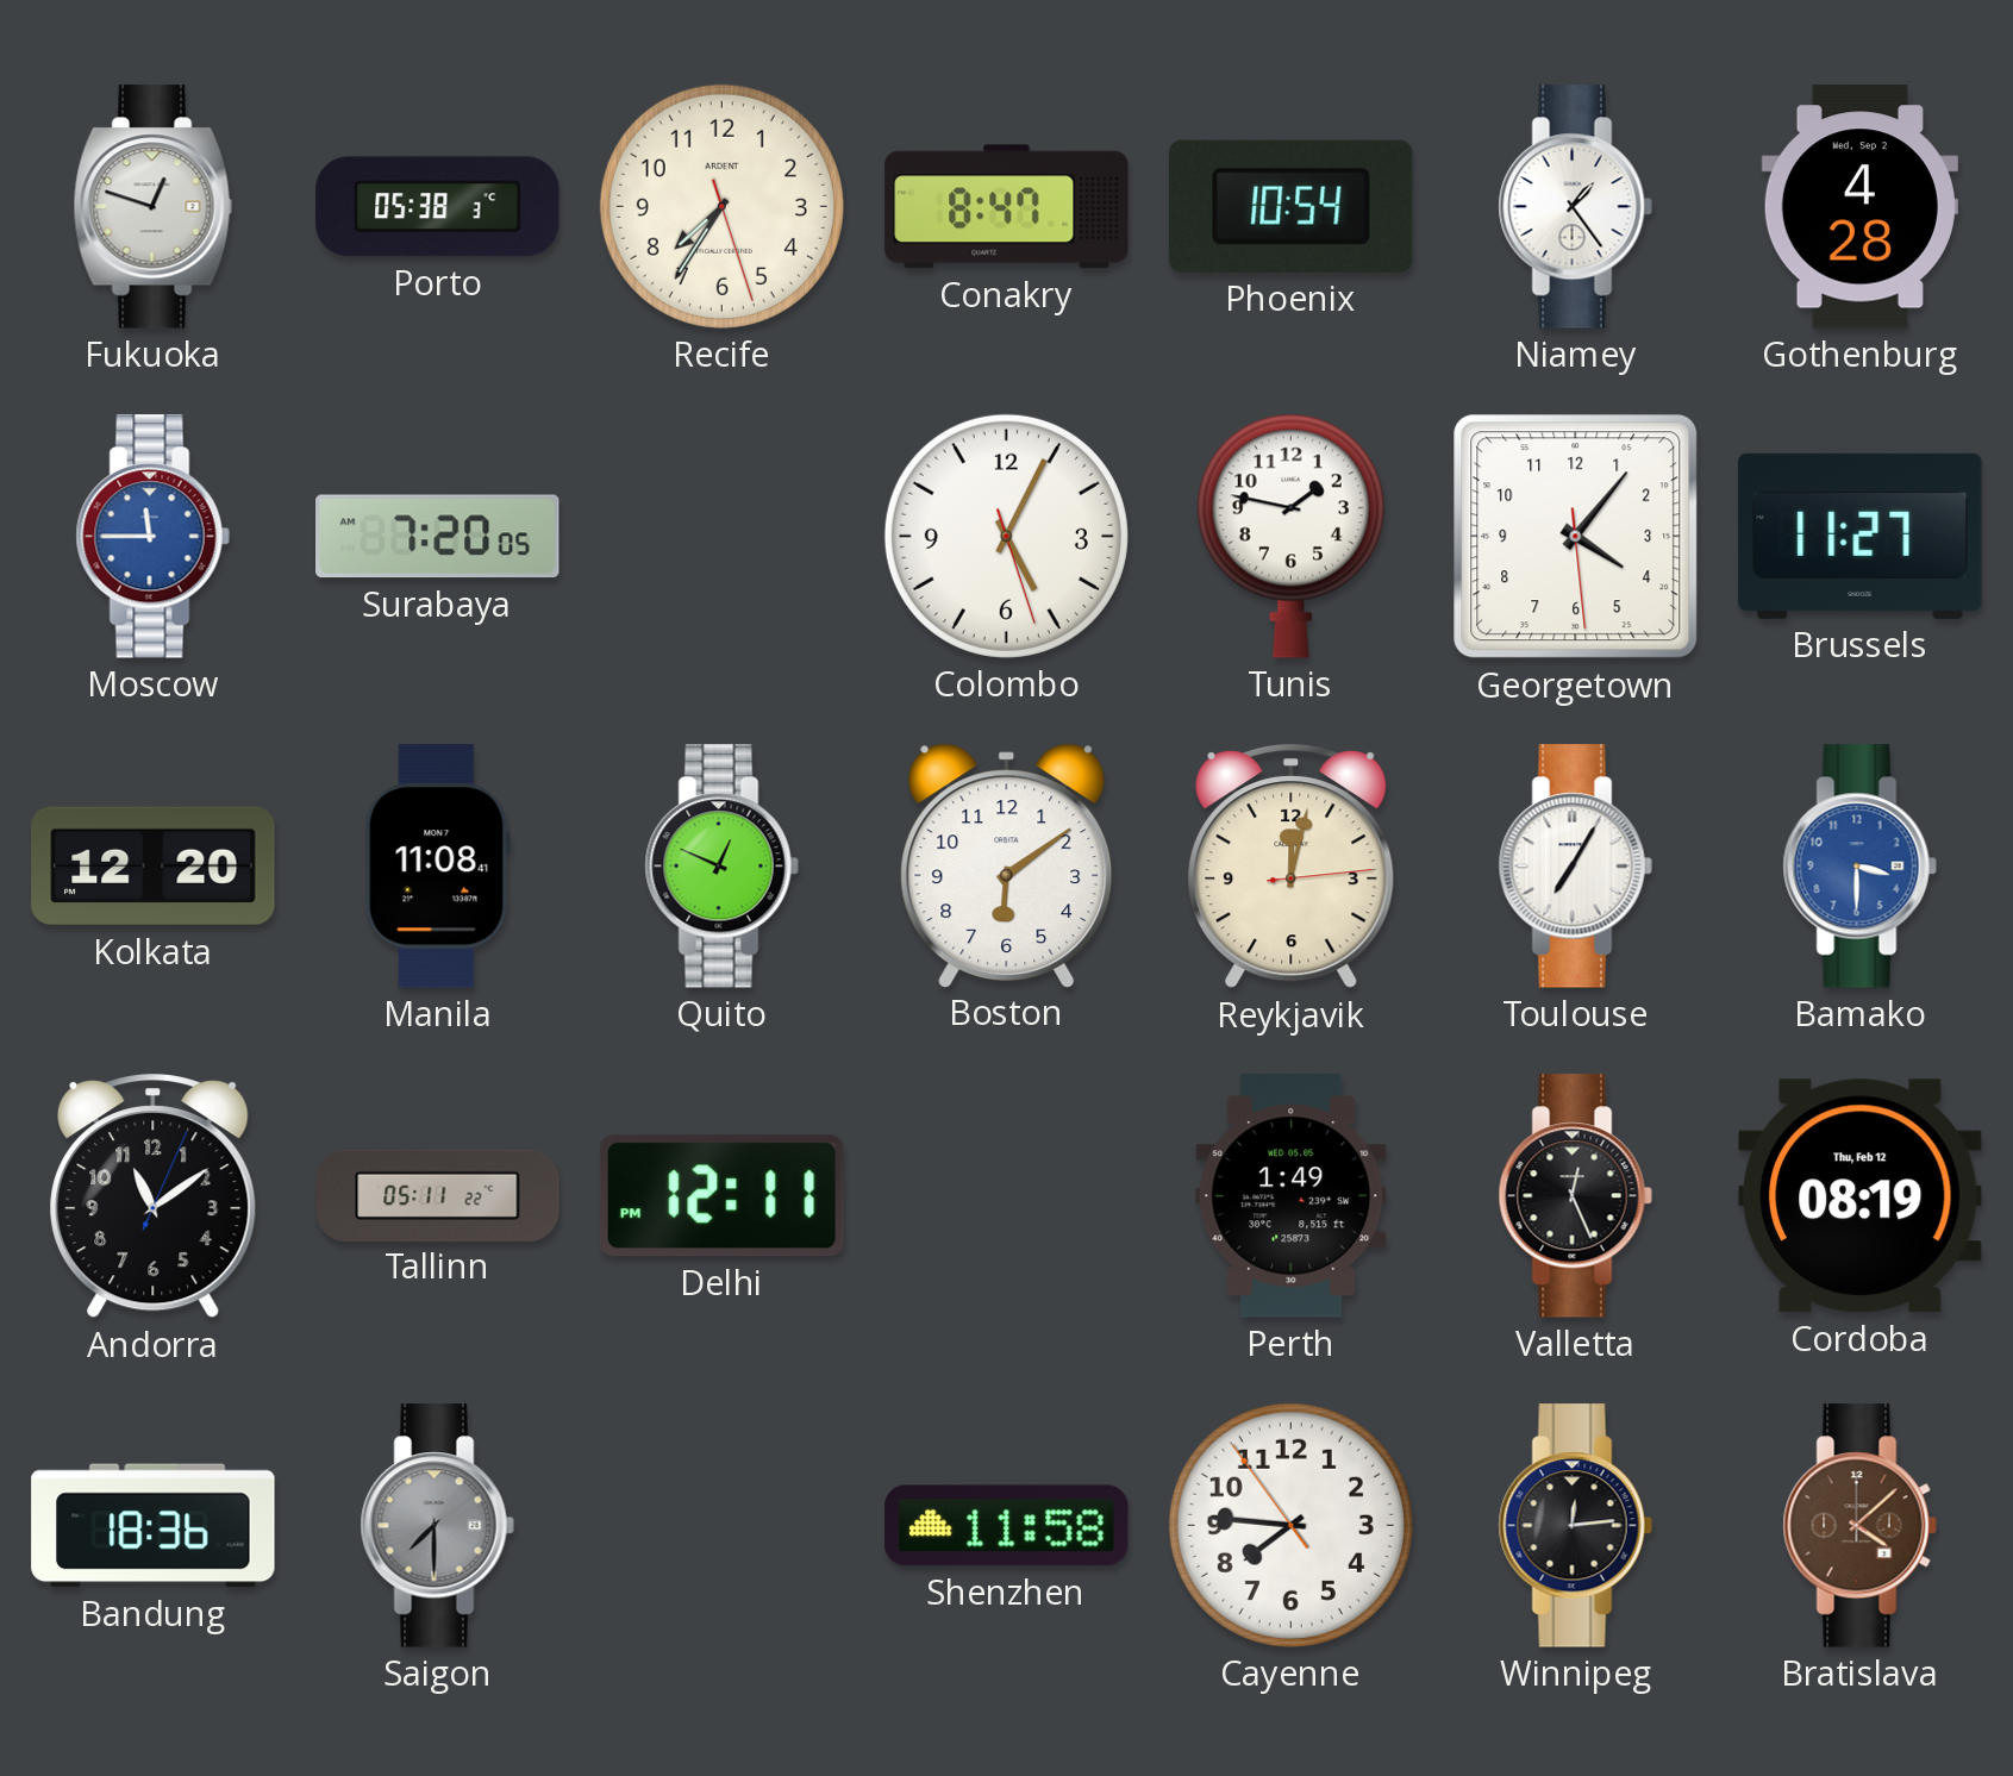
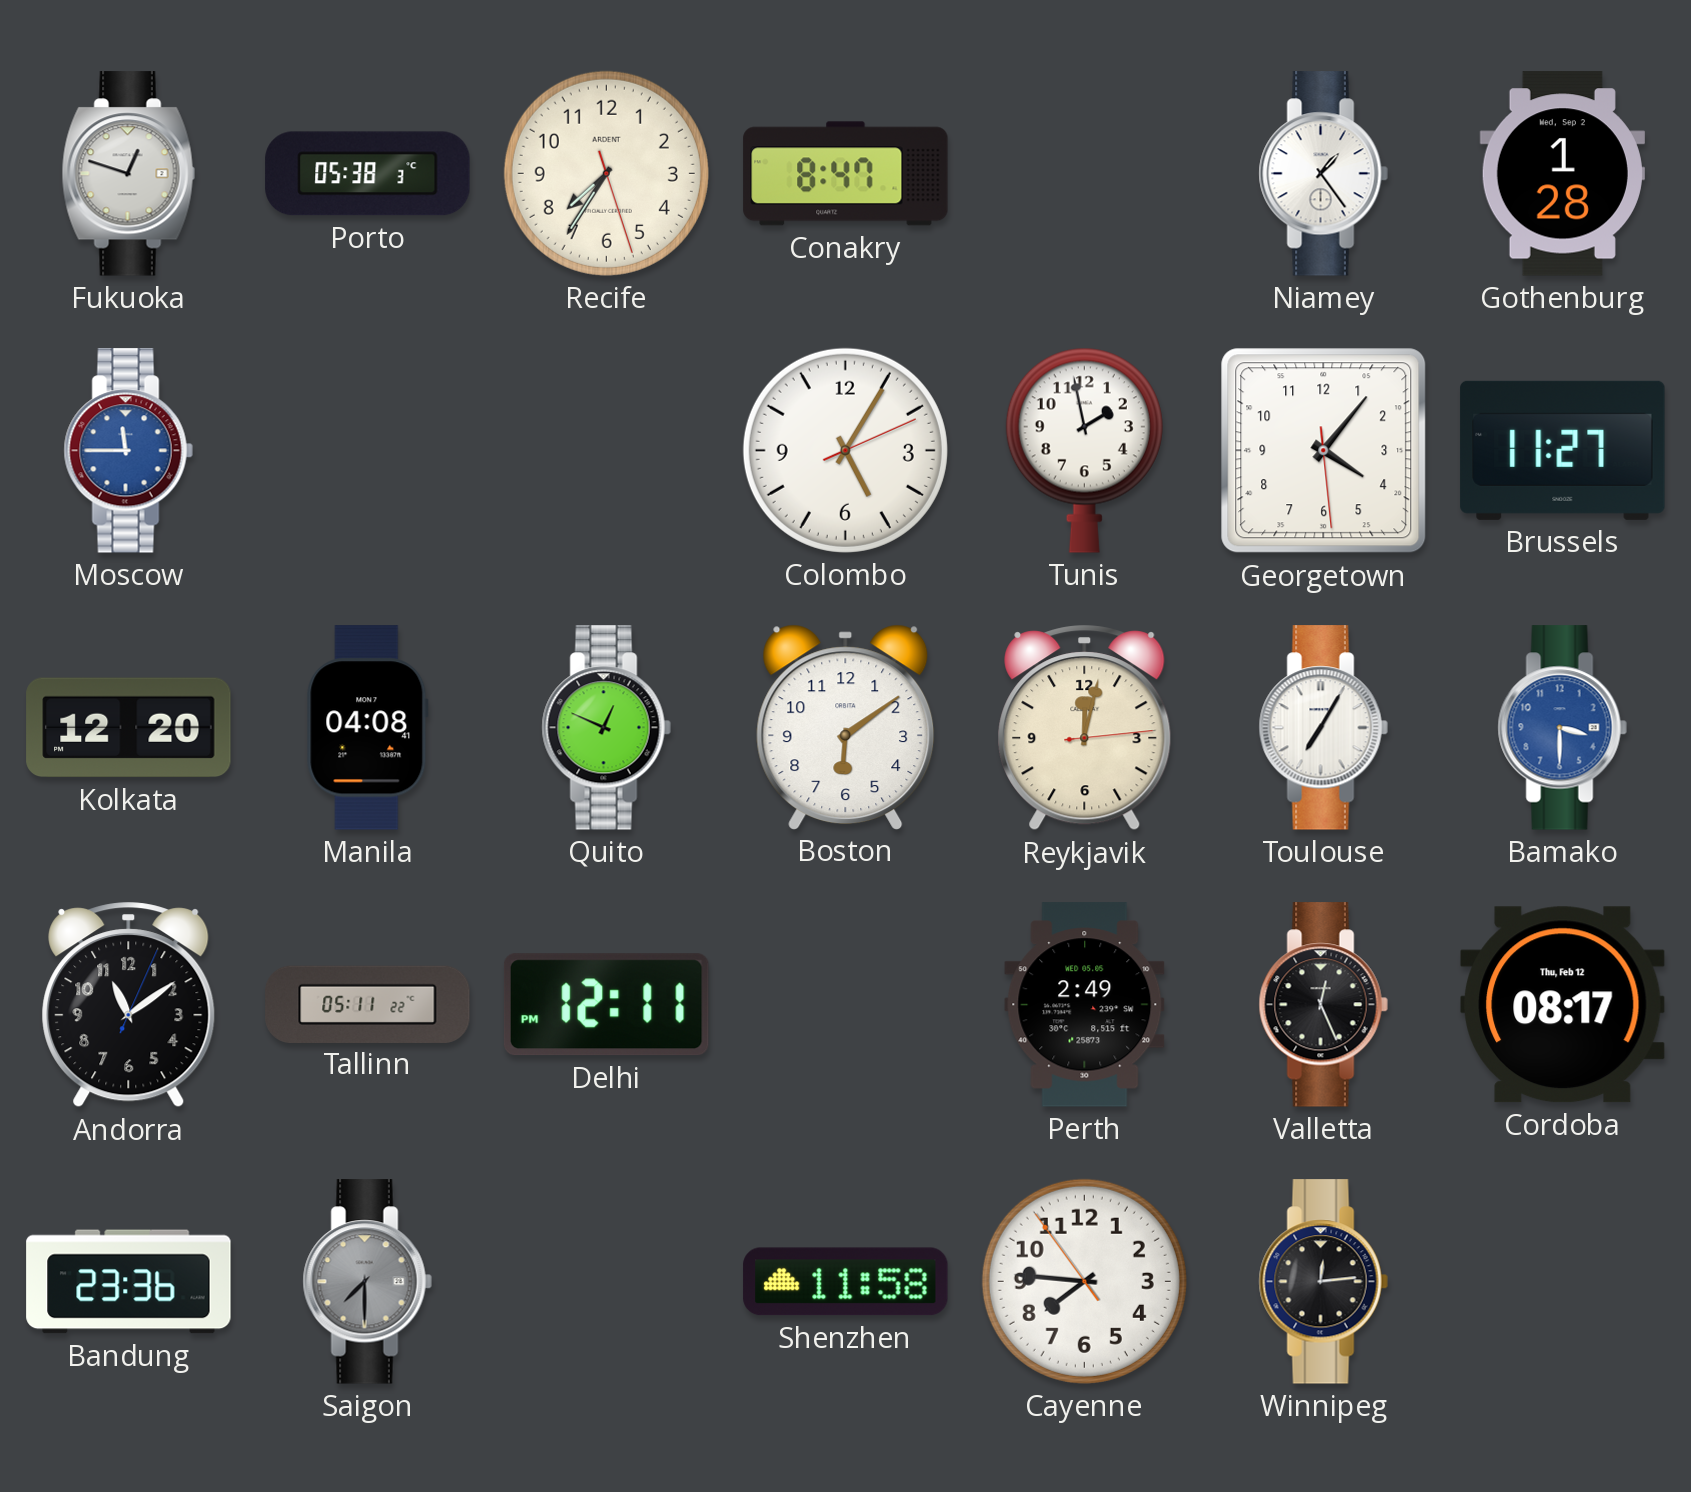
Phoenix: 10:54 -> none (1290, 206)
Gothenburg: 4:28 -> 1:28 (1562, 174)
Surabaya: 7:20 -> none (438, 537)
Colombo: 5:04 -> 5:05 (845, 450)
Tunis: 1:47 -> 1:58 (1084, 450)
Manila: 11:08 -> 04:08 (367, 728)
Perth: 1:49 -> 2:49 (1085, 1005)
Cordoba: 08:19 -> 08:17 (1563, 1005)
Bandung: 18:36 -> 23:36 (129, 1282)
Bratislava: 4:08 -> none (1859, 1526)
